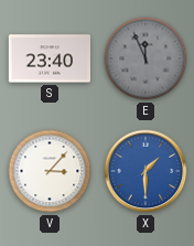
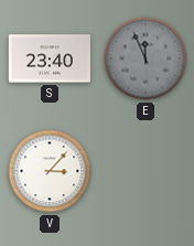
X: 1:30 -> none (145, 171)
